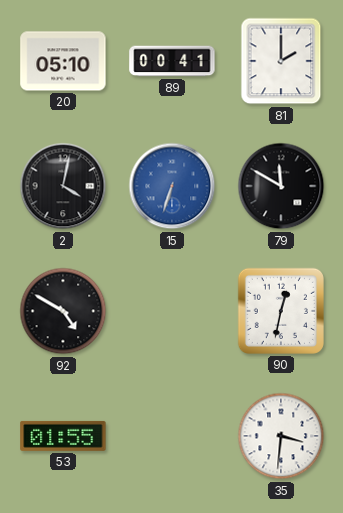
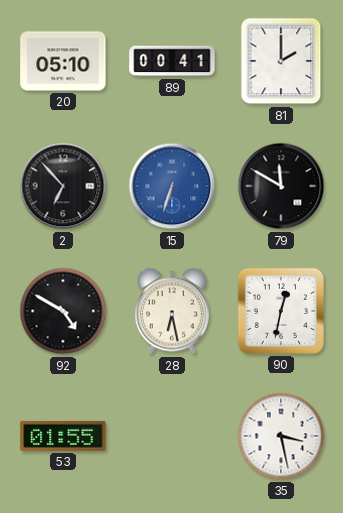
2: 4:02 -> 6:53 (63, 186)
28: none -> 6:28 (172, 311)
35: 3:31 -> 3:28 (281, 436)
